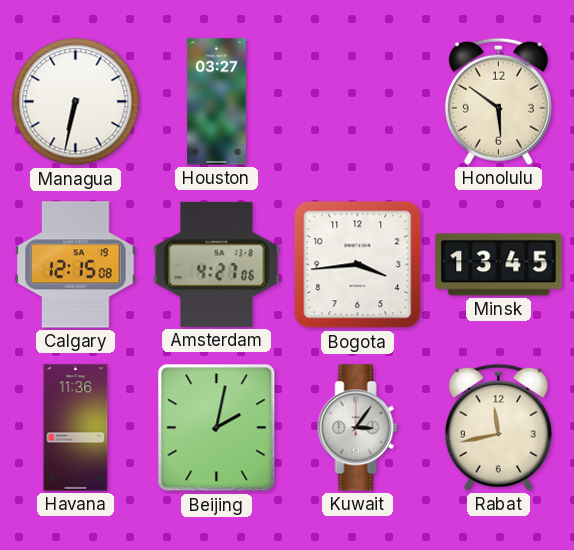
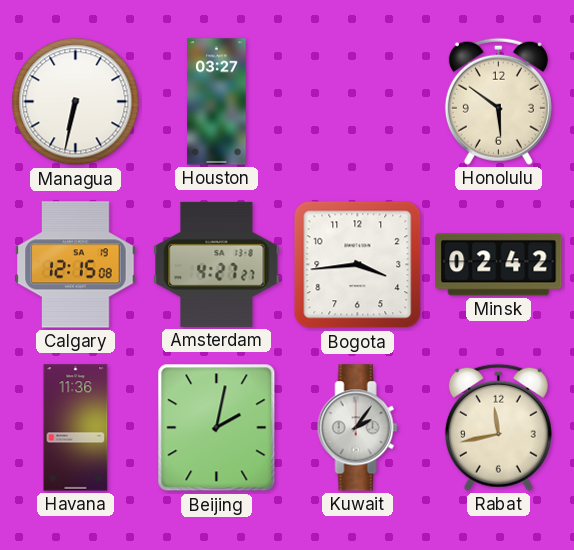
Amsterdam: 4:27:06 -> 4:27:27 (217, 264)
Minsk: 13:45 -> 02:42 (499, 265)
Kuwait: 3:06 -> 2:06 (358, 428)
